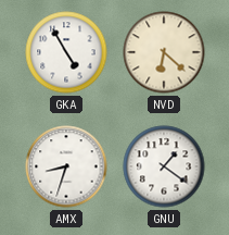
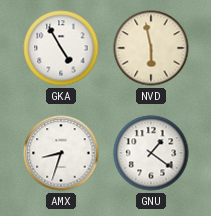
NVD: 6:22 -> 5:58 (151, 48)
